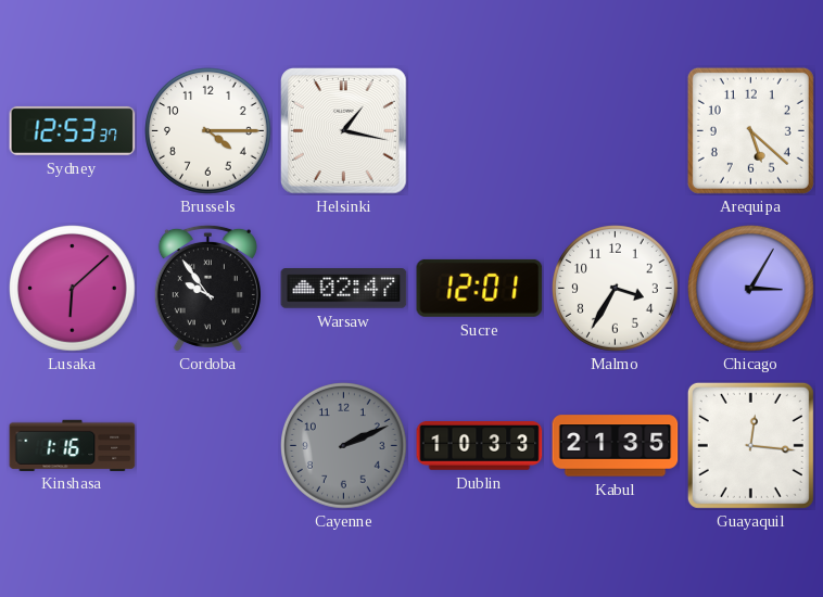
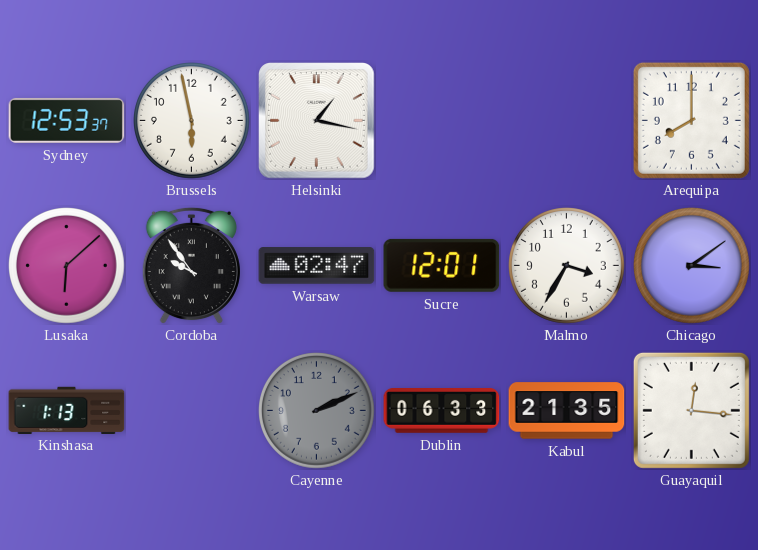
Brussels: 4:15 -> 5:58 (192, 121)
Arequipa: 5:22 -> 8:00 (691, 120)
Chicago: 3:05 -> 3:09 (692, 266)
Kinshasa: 1:16 -> 1:13 (67, 410)
Dublin: 10:33 -> 06:33 (442, 411)
